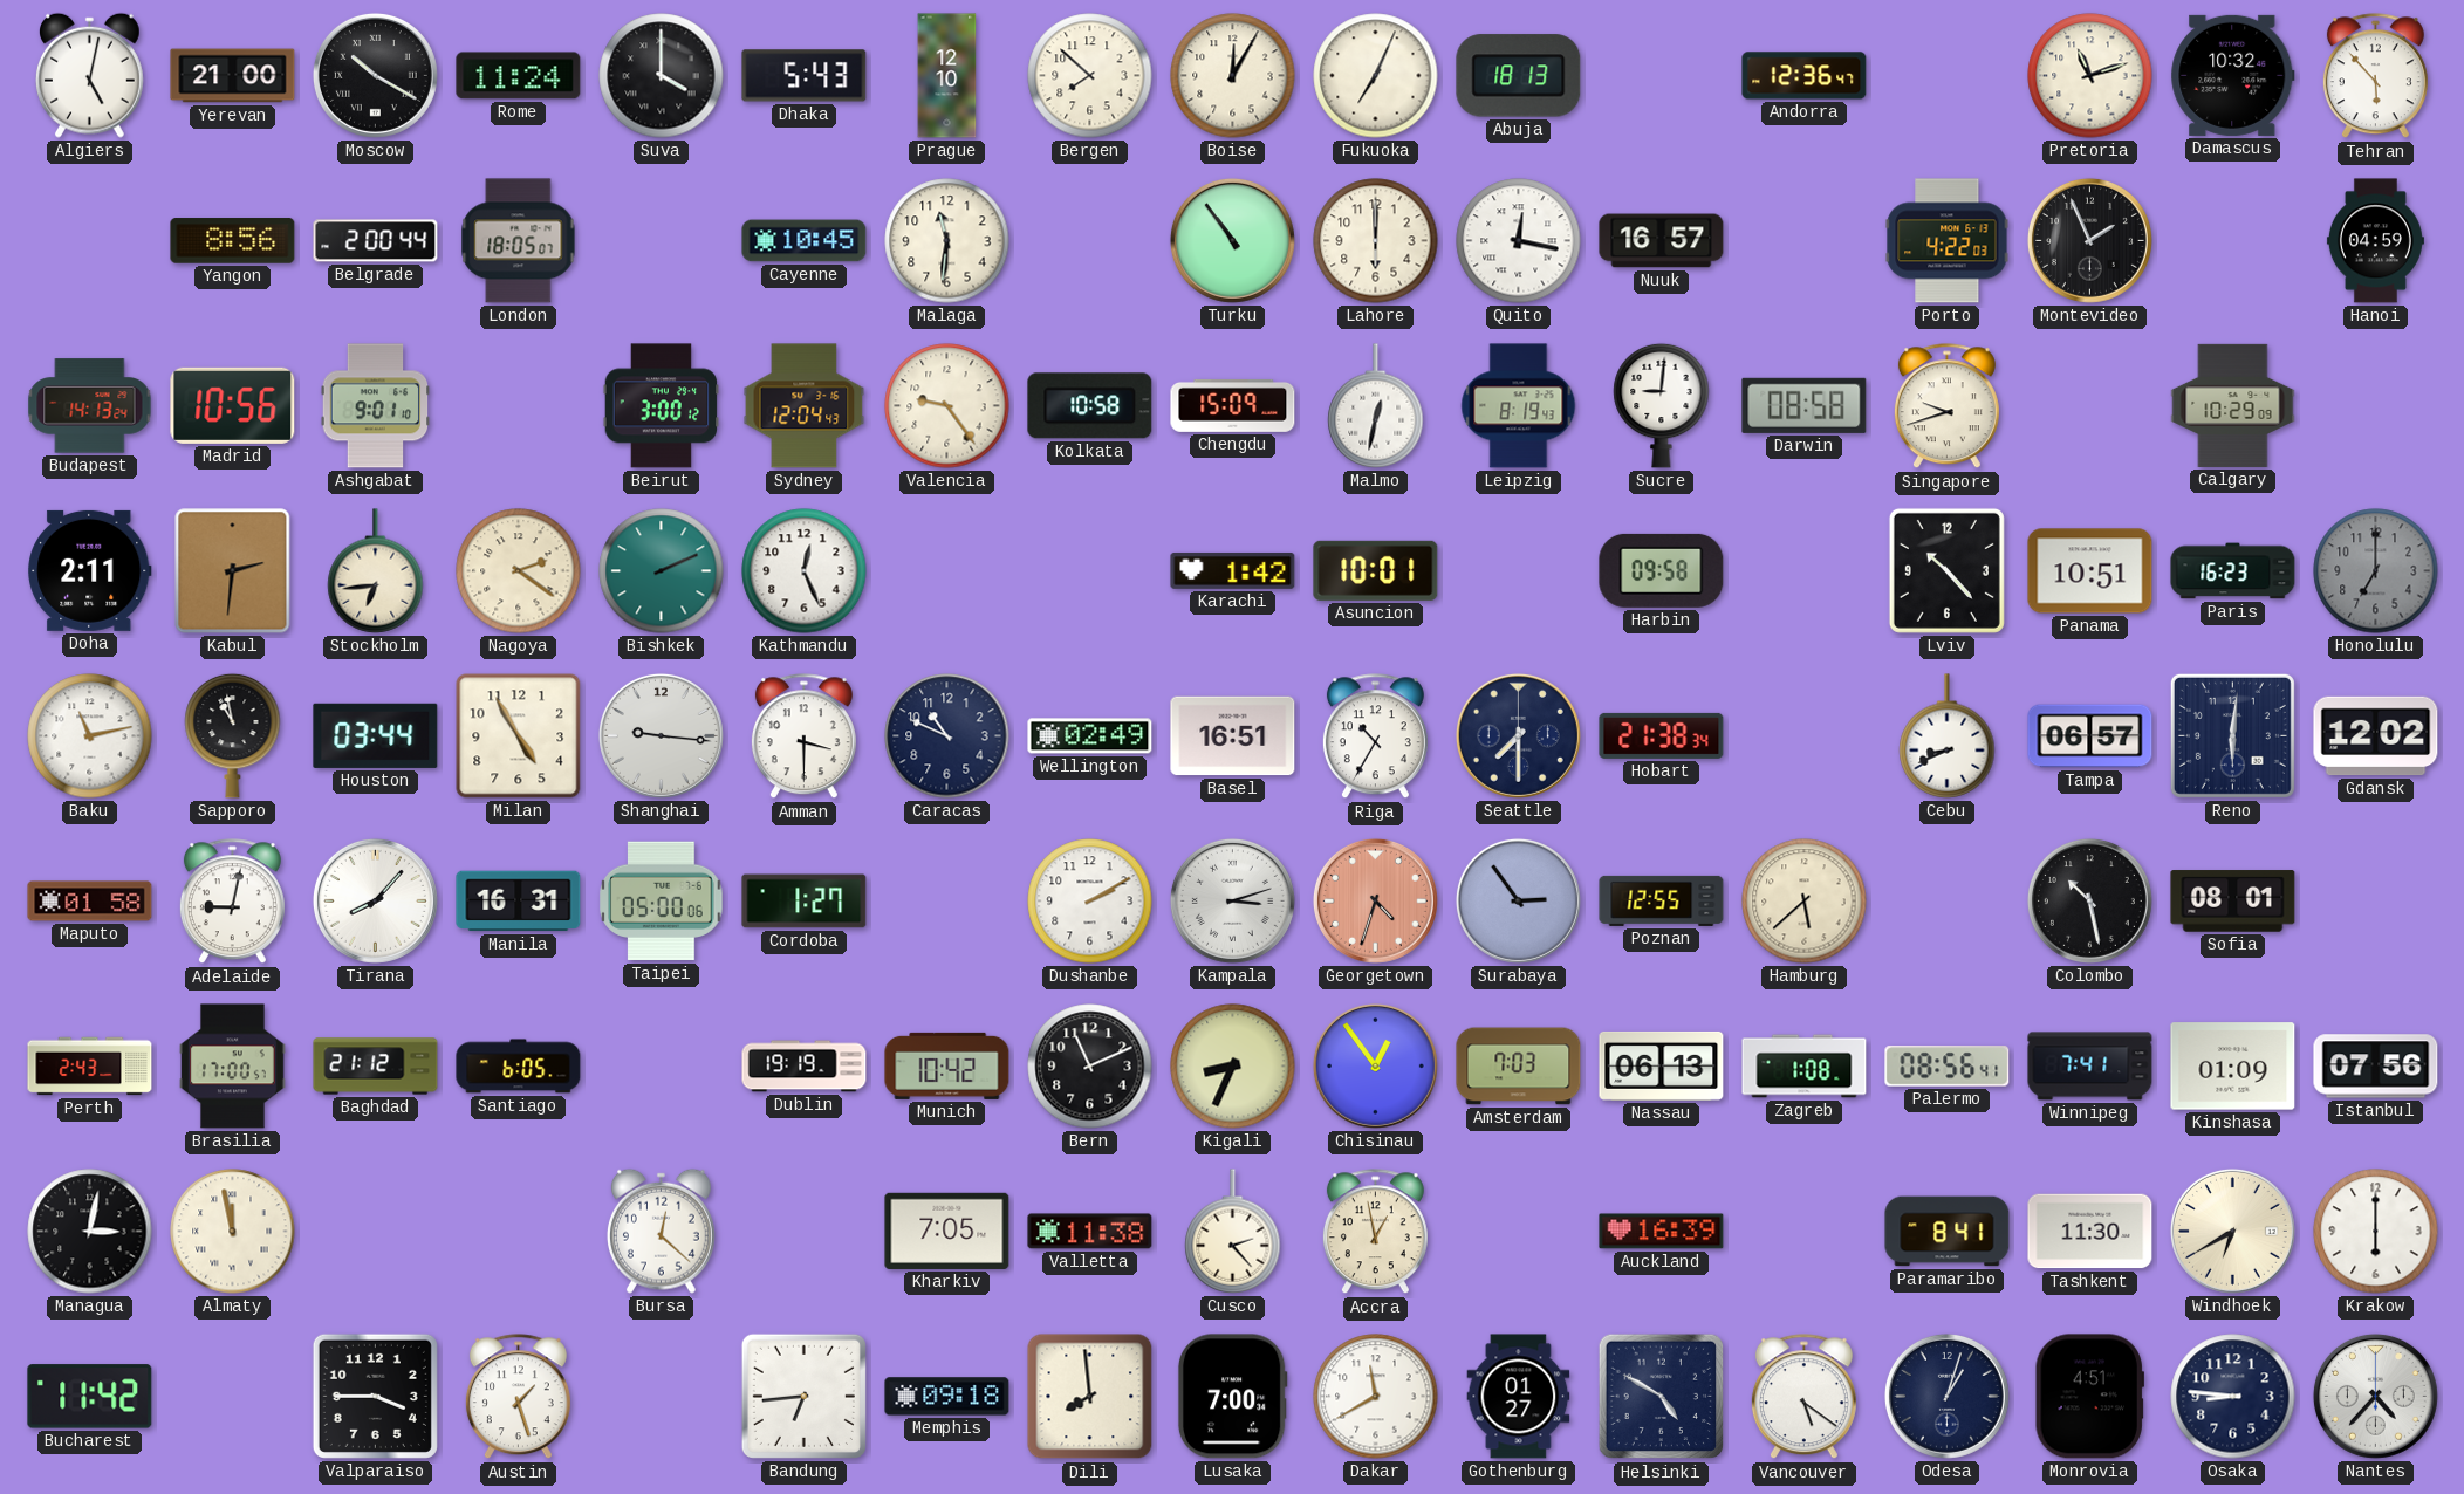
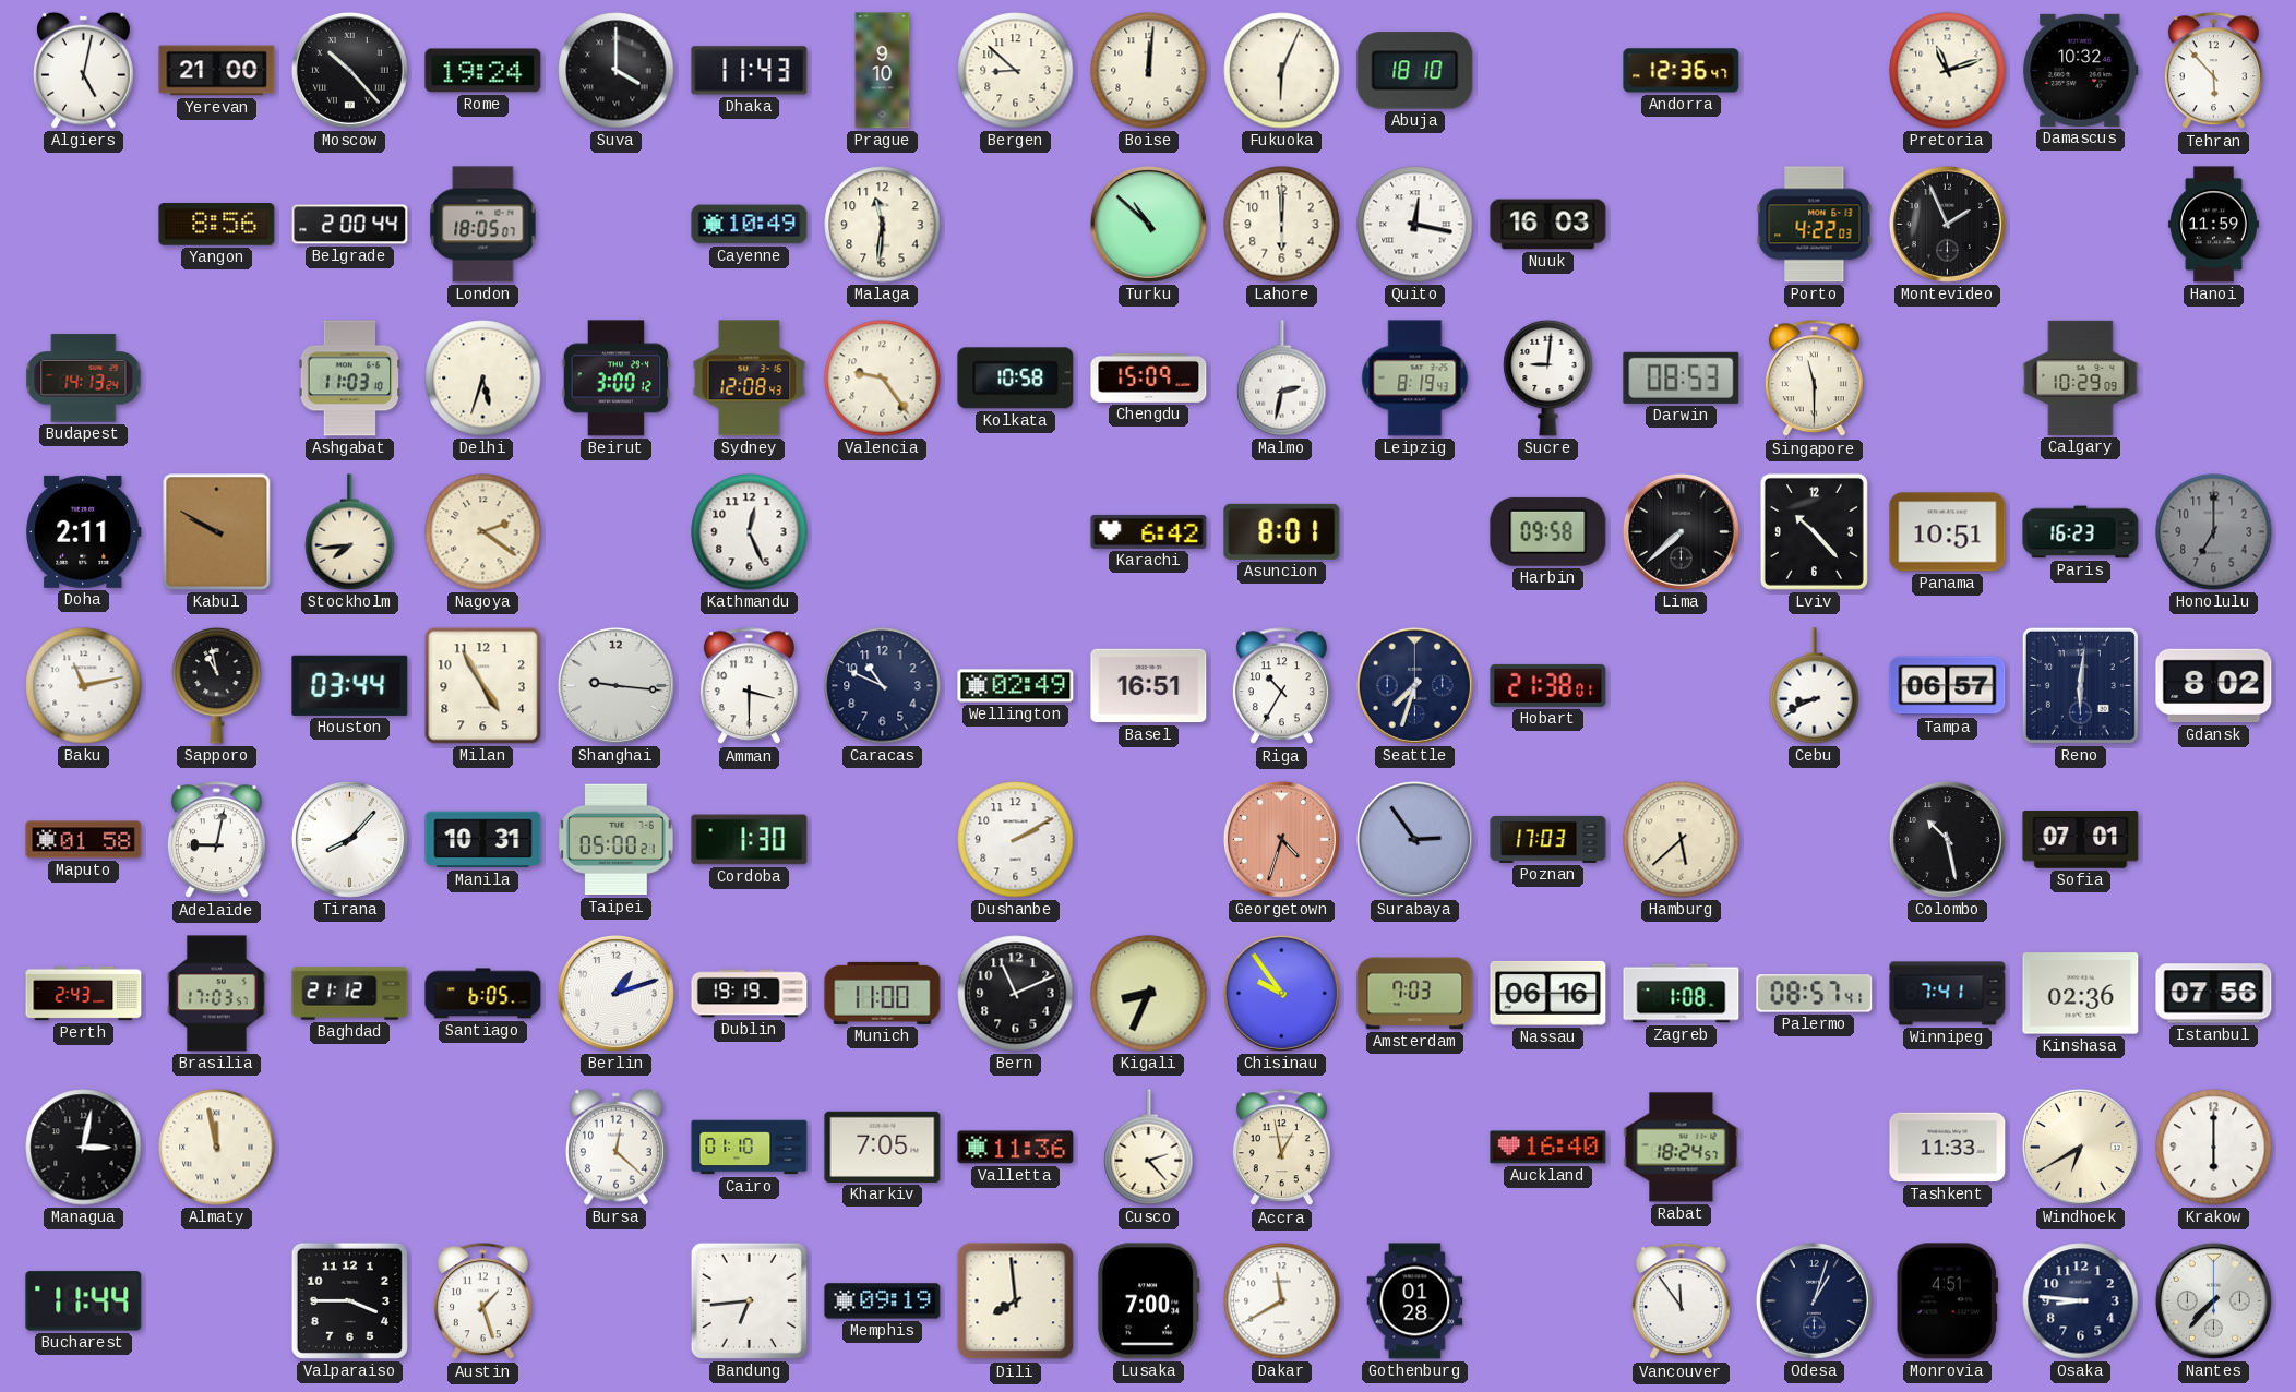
Moscow: 10:20 -> 10:23 (349, 70)
Rome: 11:24 -> 19:24 (483, 71)
Dhaka: 5:43 -> 11:43 (750, 71)
Prague: 12:10 -> 9:10 (883, 71)
Bergen: 7:52 -> 8:52 (1016, 71)
Boise: 12:05 -> 12:01 (1149, 71)
Fukuoka: 7:04 -> 6:04 (1282, 71)
Abuja: 18:13 -> 18:10 (1415, 71)
Cayenne: 10:45 -> 10:49 (750, 225)
Turku: 10:54 -> 10:52 (1148, 224)
Nuuk: 16:57 -> 16:03 (1548, 225)
Hanoi: 04:59 -> 11:59 (2213, 225)
Madrid: 10:56 -> none (233, 405)
Ashgabat: 9:01 -> 11:03 (350, 379)
Delhi: none -> 5:33 (483, 379)
Sydney: 12:04 -> 12:08 (750, 379)
Malmo: 12:32 -> 2:32 (1282, 379)
Darwin: 08:58 -> 08:53 (1682, 377)
Singapore: 9:42 -> 11:30 (1814, 379)
Kabul: 2:31 -> 9:50 (217, 532)
Stockholm: 6:44 -> 7:44 (350, 532)
Bishkek: 2:11 -> none (662, 571)
Karachi: 1:42 -> 6:42 (1149, 531)
Asuncion: 10:01 -> 8:01 (1282, 531)
Lima: none -> 7:38 (1681, 531)
Seattle: 7:30 -> 7:33 (1414, 685)
Hobart: 21:38:34 -> 21:38:01 (1548, 685)
Gdansk: 12:02 -> 8:02 (2214, 686)
Manila: 16:31 -> 10:31 (483, 840)
Taipei: 05:00:06 -> 05:00:21 (617, 840)
Cordoba: 1:27 -> 1:30 (750, 840)
Kampala: 3:12 -> none (1232, 900)
Poznan: 12:55 -> 17:03 (1548, 839)
Sofia: 08:01 -> 07:01 (2081, 840)
Brasilia: 17:00 -> 17:03 (217, 994)
Berlin: none -> 1:12 (615, 993)
Munich: 10:42 -> 11:00 (883, 993)
Chisinau: 12:54 -> 9:54 (1281, 993)
Nassau: 06:13 -> 06:16 (1548, 993)
Palermo: 08:56 -> 08:57 (1815, 994)
Kinshasa: 01:09 -> 02:36 (2081, 994)
Cairo: none -> 01:10 (750, 1148)
Valletta: 11:38 -> 11:36 (1016, 1148)
Auckland: 16:39 -> 16:40 (1548, 1148)
Rabat: none -> 18:24 (1682, 1148)
Paramaribo: 8:41 -> none (1948, 1232)
Tashkent: 11:30 -> 11:33 (1948, 1148)
Bucharest: 11:42 -> 11:44 (84, 1301)
Memphis: 09:18 -> 09:19 (883, 1301)
Gothenburg: 01:27 -> 01:28 (1415, 1301)
Helsinki: 4:50 -> none (1662, 1397)
Vancouver: 5:21 -> 11:54 (1681, 1301)
Nantes: 4:37 -> 7:37 (2213, 1300)
